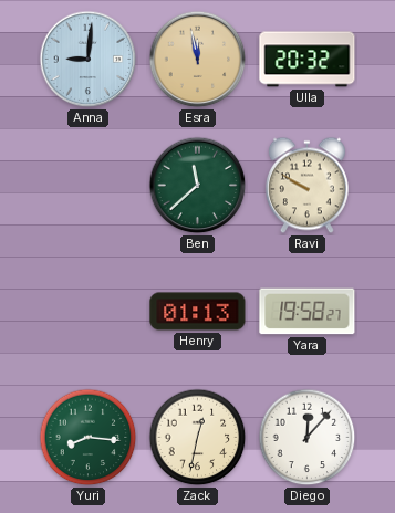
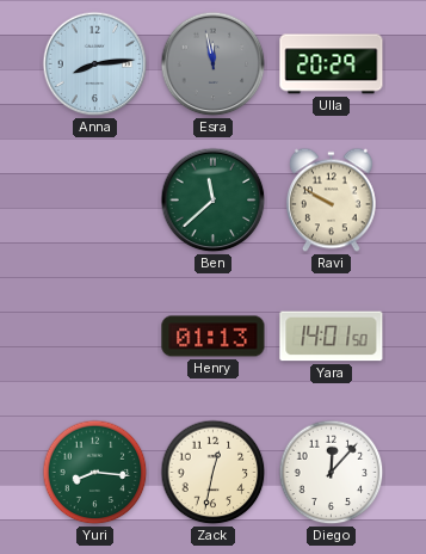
Anna: 9:01 -> 8:14 (95, 64)
Esra dial: champagne -> grey (214, 64)
Ulla: 20:32 -> 20:29 (332, 64)
Yara: 19:58 -> 14:01 (332, 337)
